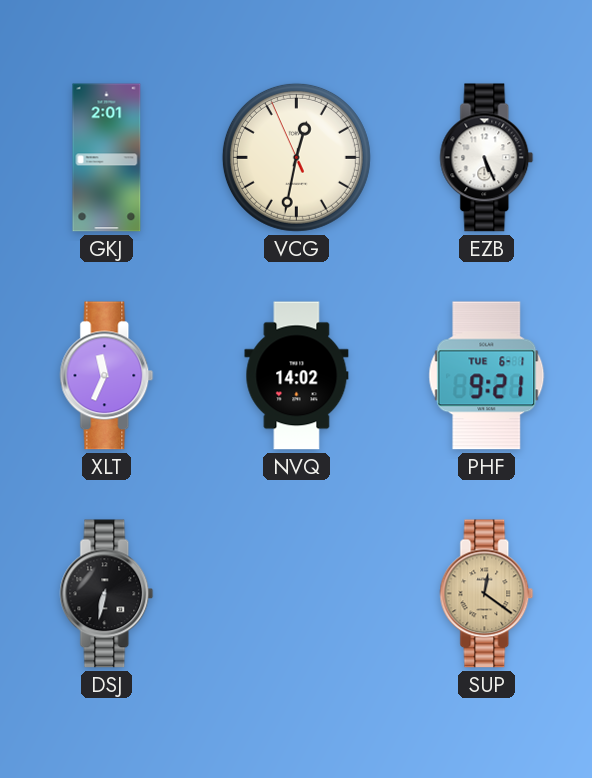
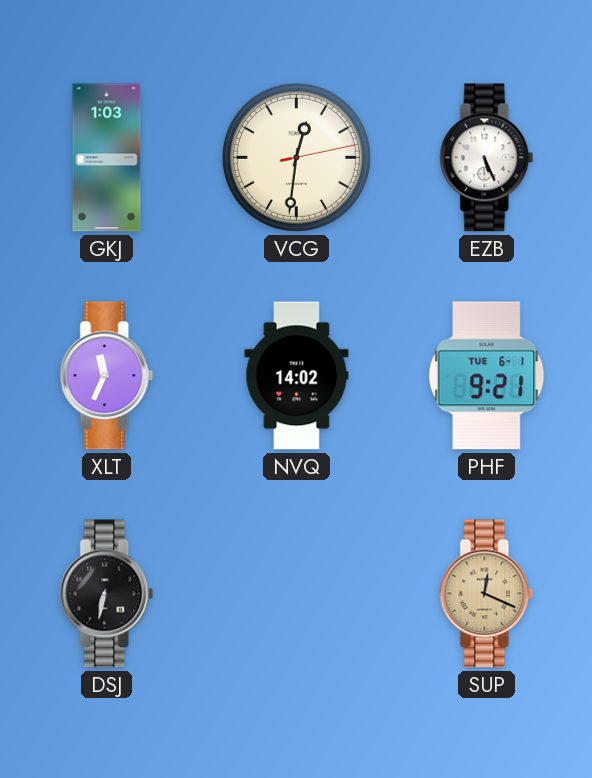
GKJ: 2:01 -> 1:03 (107, 158)
VCG: 12:31:56 -> 12:31:13 (296, 157)
SUP: 12:21 -> 12:19 (487, 594)
